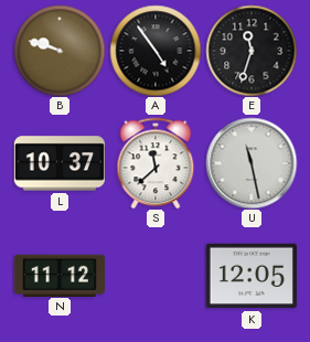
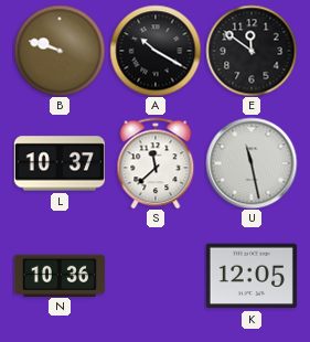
A: 4:54 -> 10:20 (156, 51)
E: 11:33 -> 11:51 (252, 51)
N: 11:12 -> 10:36 (60, 275)
